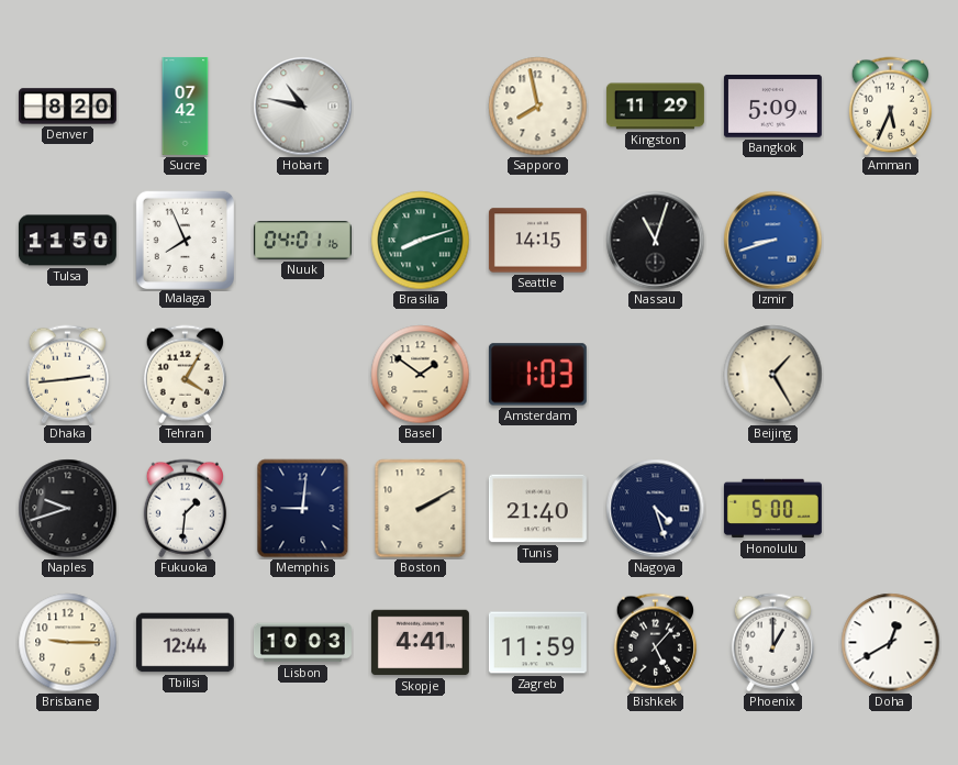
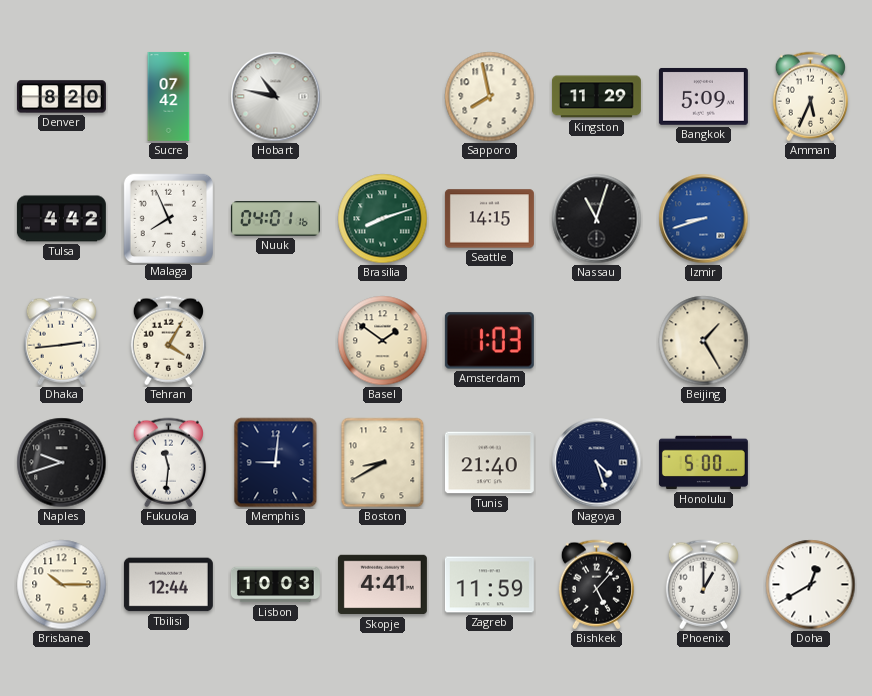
Tulsa: 11:50 -> 4:42 (61, 219)
Fukuoka: 1:31 -> 11:31 (168, 463)
Boston: 2:10 -> 8:40 (383, 463)
Brisbane: 9:15 -> 10:15 (62, 585)
